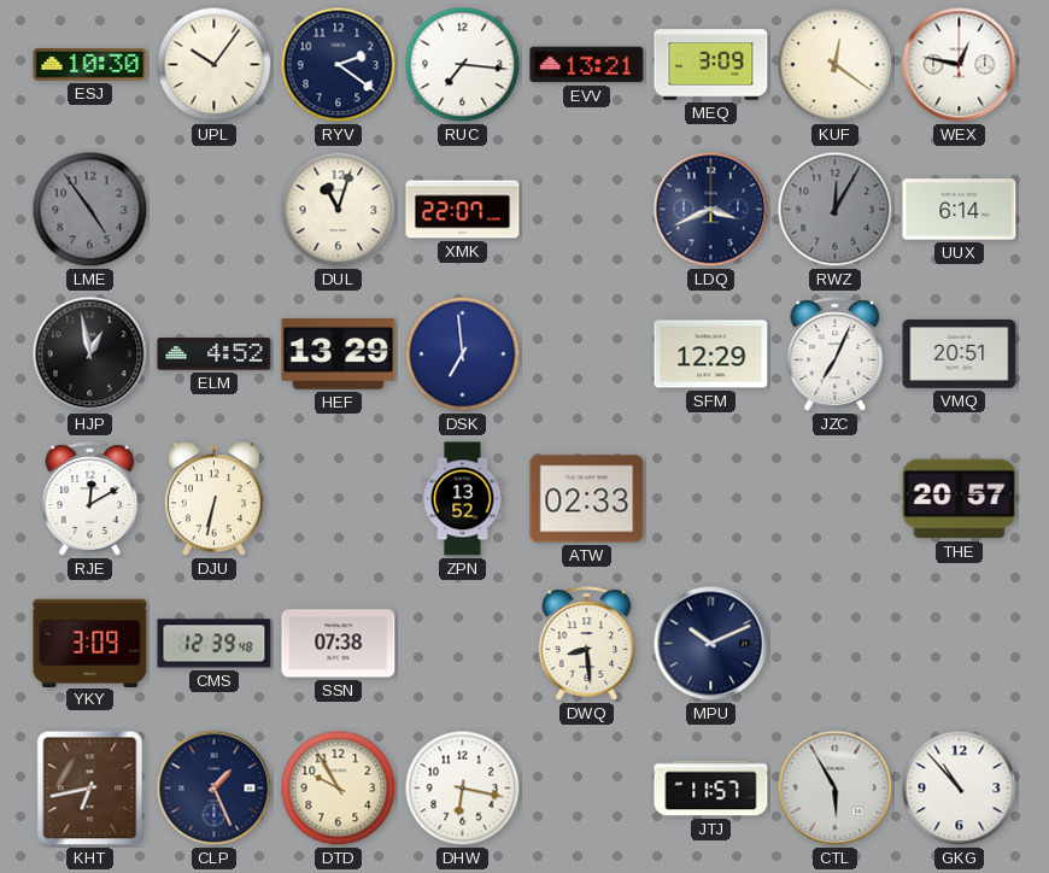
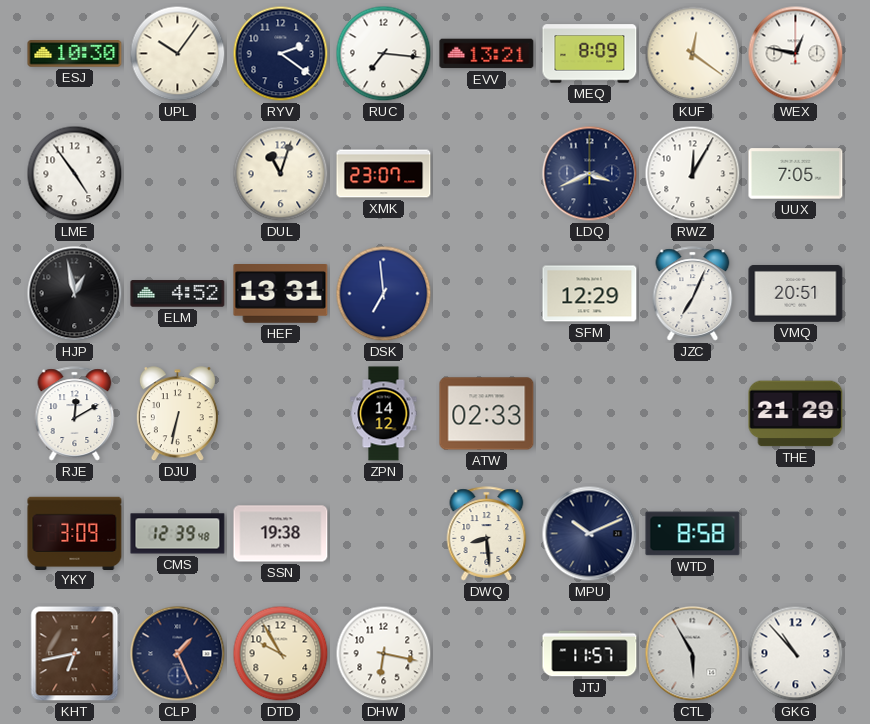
MEQ: 3:09 -> 8:09 (590, 54)
LME dial: grey -> white (75, 174)
XMK: 22:07 -> 23:07 (384, 174)
RWZ dial: grey -> white (693, 174)
UUX: 6:14 -> 7:05 (796, 174)
HEF: 13:29 -> 13:31 (281, 294)
ZPN: 13:52 -> 14:12 (384, 414)
THE: 20:57 -> 21:29 (796, 414)
SSN: 07:38 -> 19:38 (281, 534)
WTD: none -> 8:58 (693, 534)
